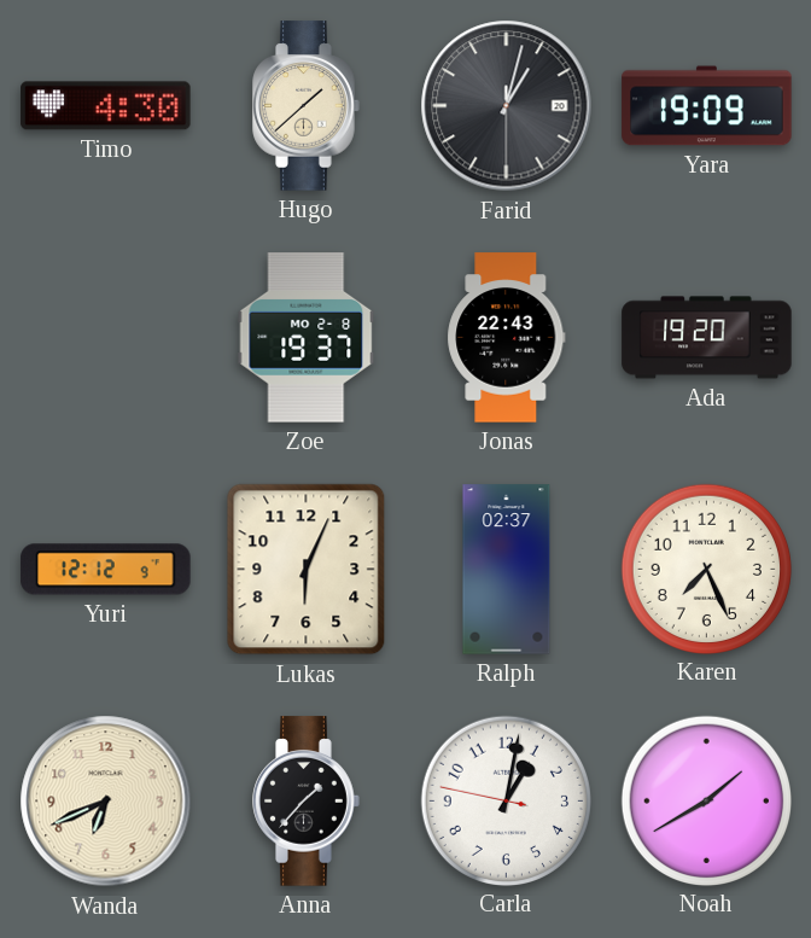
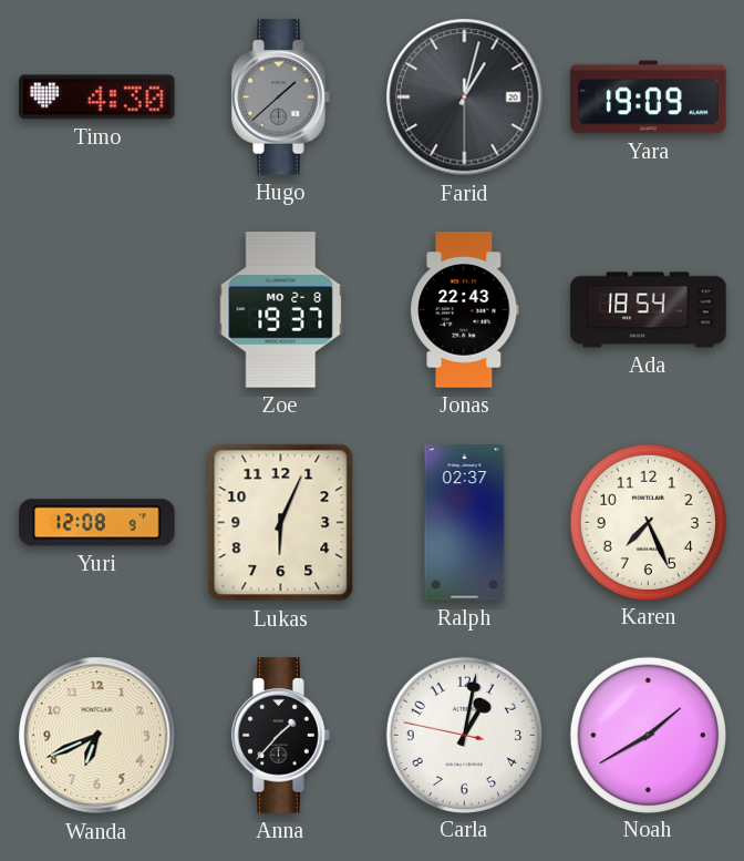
Hugo dial: cream -> grey (281, 98)
Ada: 19:20 -> 18:54 (649, 310)
Yuri: 12:12 -> 12:08 (97, 523)
